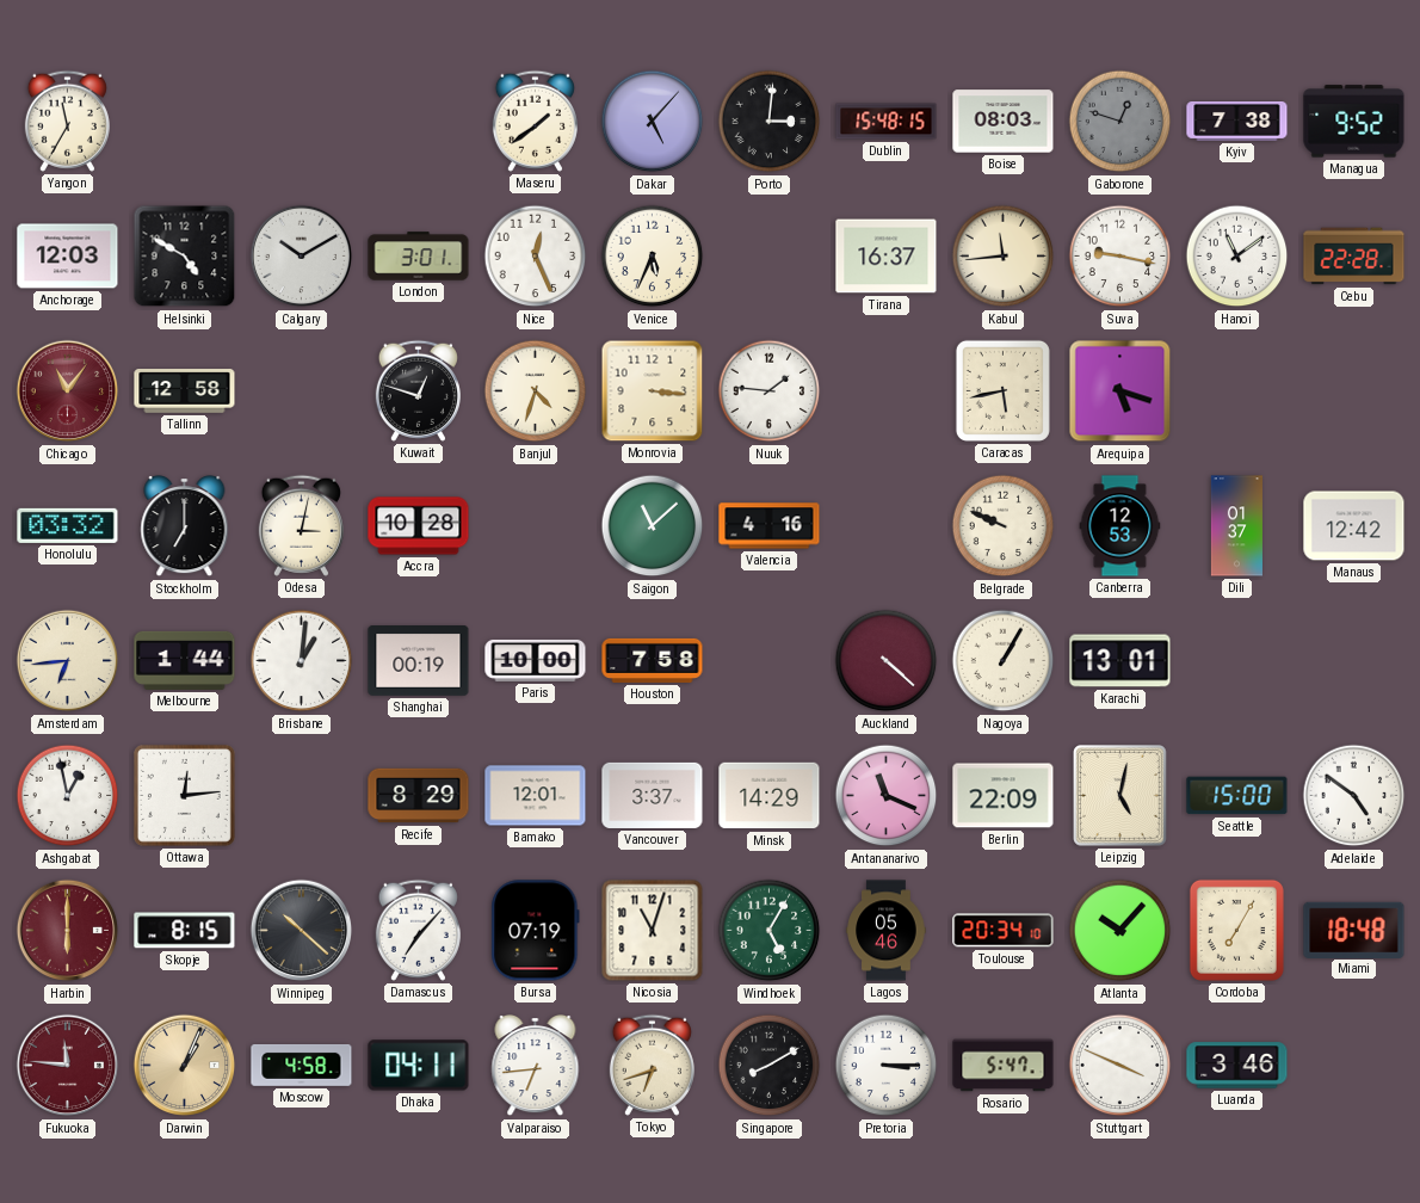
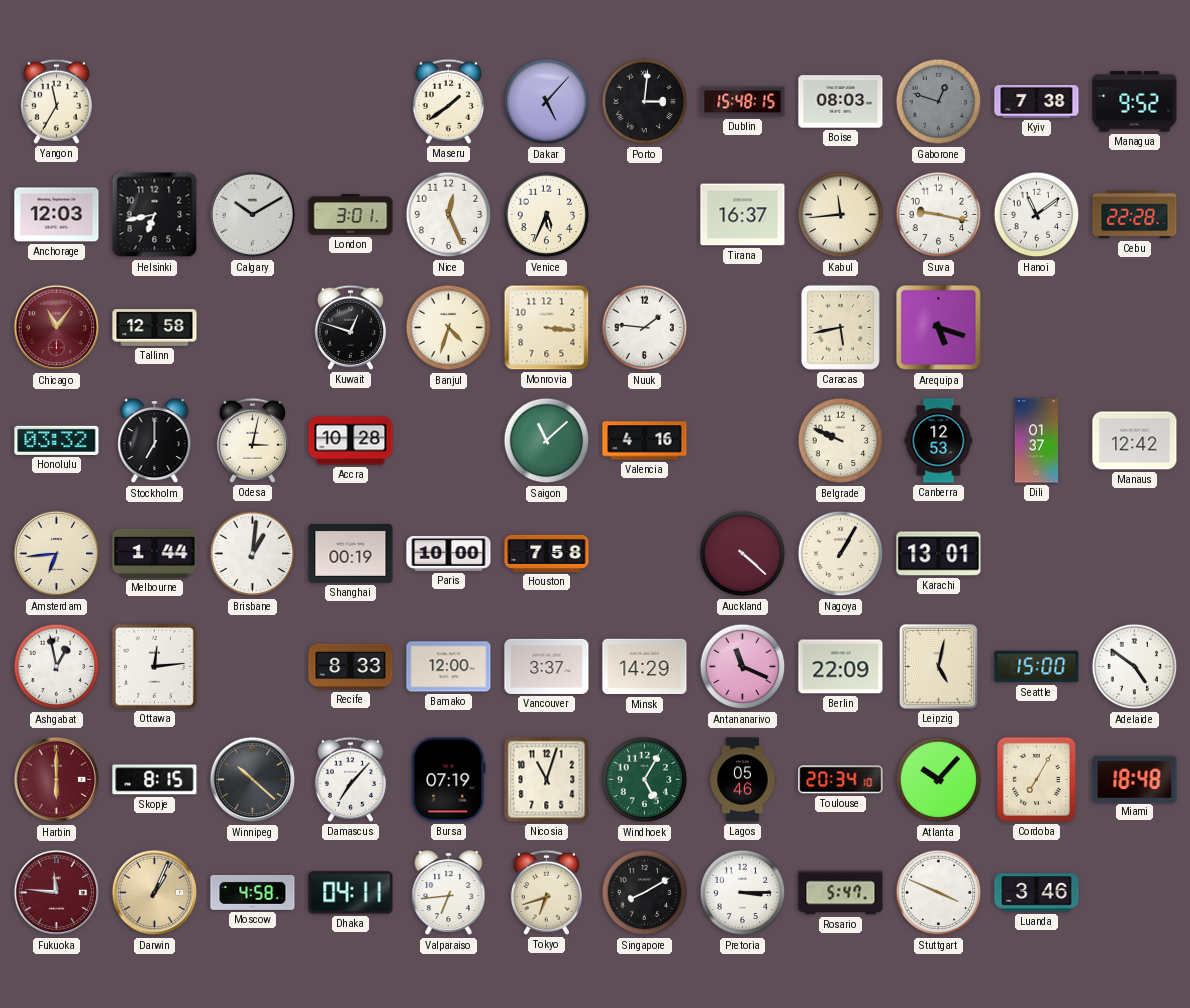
Helsinki: 4:50 -> 6:43 (155, 215)
Recife: 8:29 -> 8:33 (351, 667)
Bamako: 12:01 -> 12:00 (449, 667)
